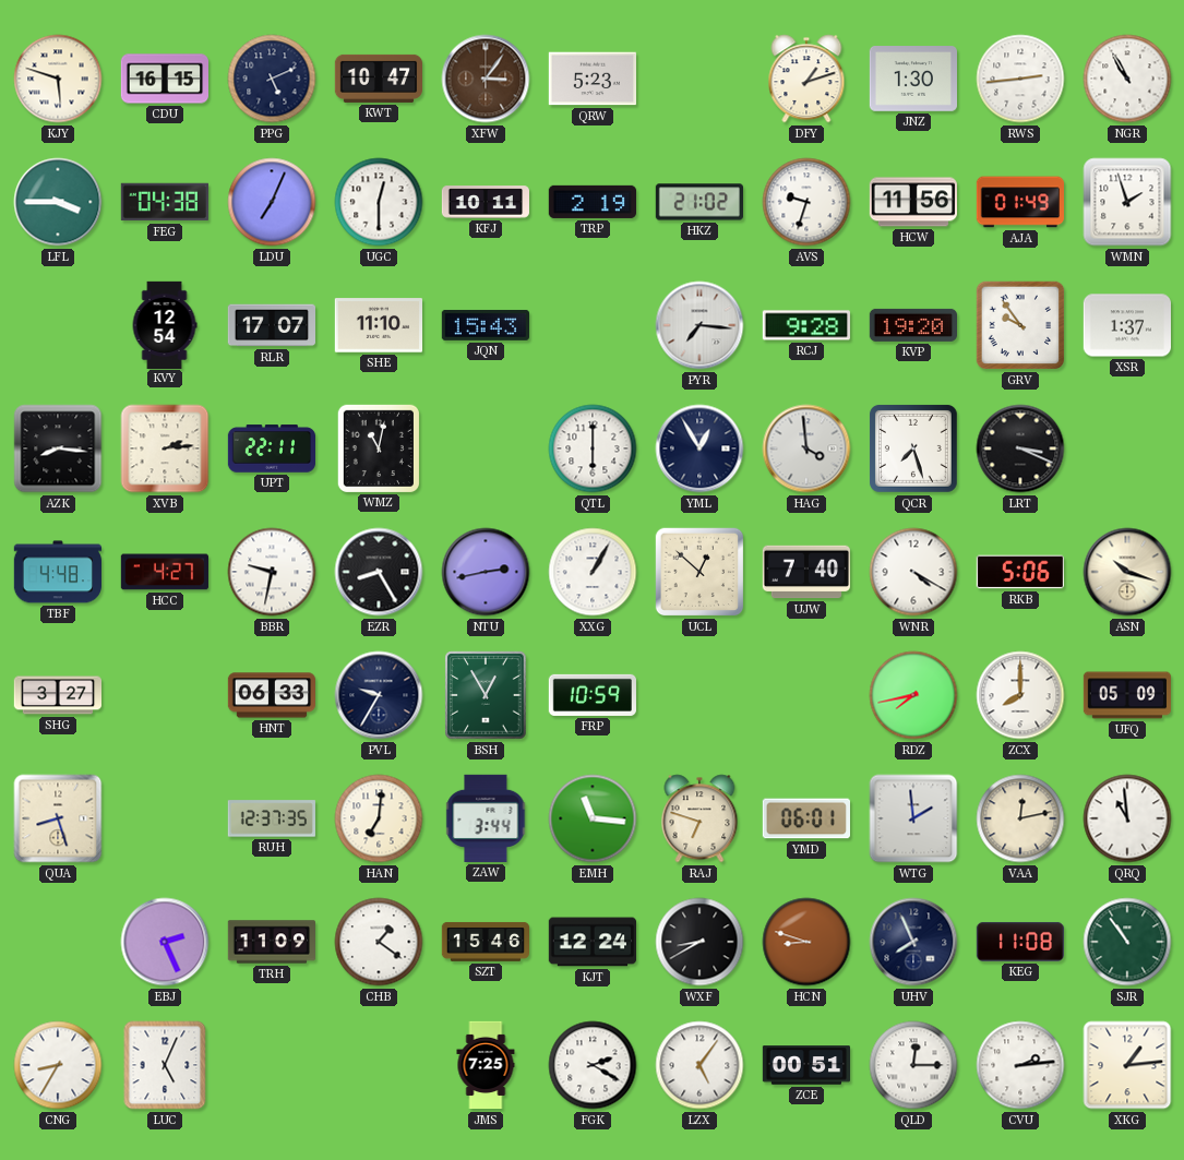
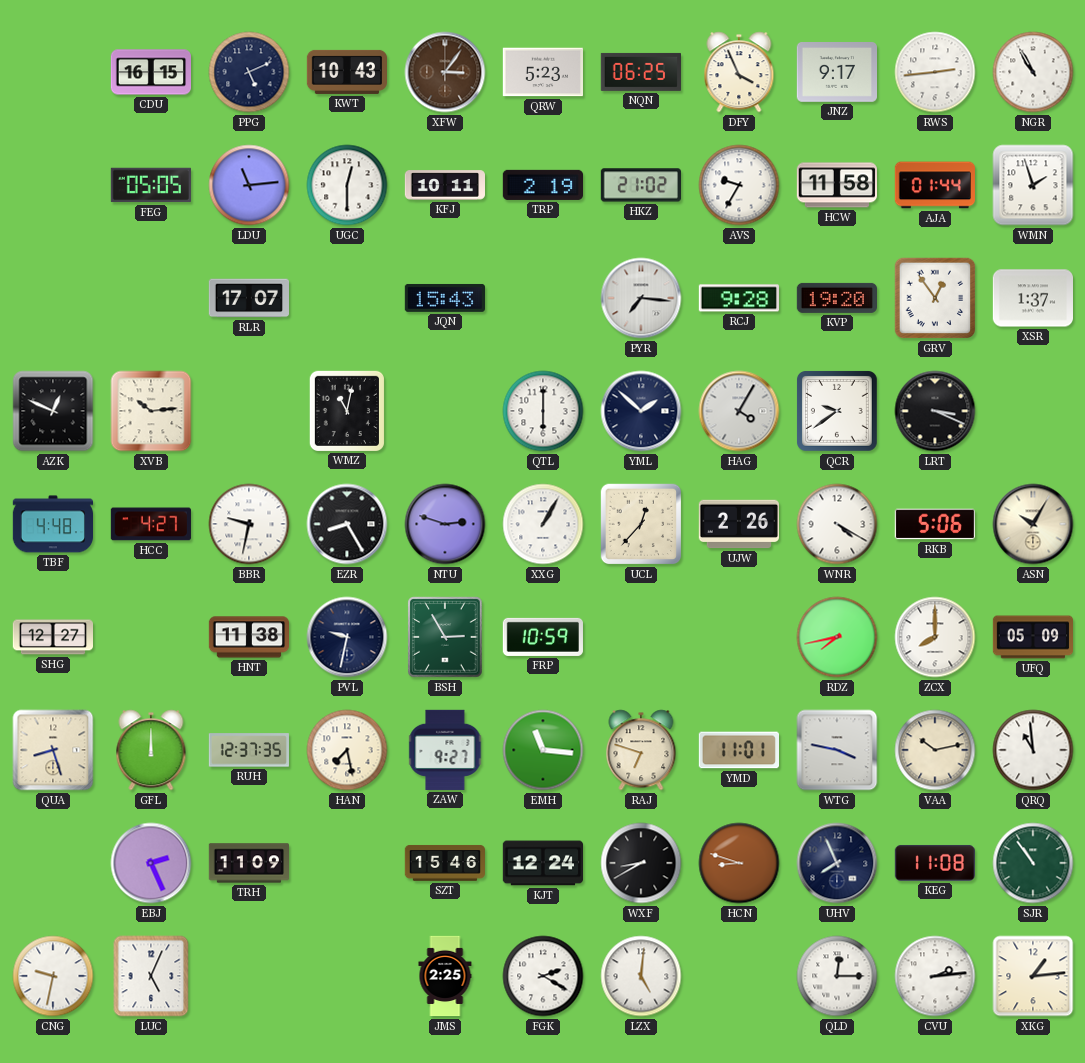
KJY: 5:48 -> none (58, 79)
KWT: 10:47 -> 10:43 (346, 72)
NQN: none -> 06:25 (640, 72)
DFY: 1:12 -> 3:56 (739, 72)
JNZ: 1:30 -> 9:17 (836, 73)
LFL: 3:45 -> none (58, 202)
FEG: 04:38 -> 05:05 (151, 185)
LDU: 7:04 -> 11:14 (249, 185)
AVS: 9:33 -> 9:35 (739, 185)
HCW: 11:56 -> 11:58 (836, 185)
AJA: 01:49 -> 01:44 (935, 185)
KVY: 12:54 -> none (165, 324)
SHE: 11:10 -> none (378, 325)
GRV: 9:54 -> 12:54 (935, 298)
AZK: 8:16 -> 12:49 (53, 411)
XVB: 2:14 -> 10:14 (151, 411)
UPT: 22:11 -> none (271, 449)
YML: 12:55 -> 1:52 (641, 411)
HAG: 3:59 -> 4:05 (739, 411)
QCR: 7:27 -> 9:39 (837, 411)
NTU: 2:43 -> 2:48 (445, 524)
UCL: 12:52 -> 12:37 (641, 524)
UJW: 7:40 -> 2:26 (738, 524)
ASN: 10:18 -> 10:05 (1033, 524)
SHG: 3:27 -> 12:27 (52, 637)
HNT: 06:33 -> 11:38 (248, 637)
PVL: 9:35 -> 9:32 (347, 637)
BSH: 12:55 -> 2:55 (445, 637)
GFL: none -> 12:00 (151, 750)
HAN: 7:01 -> 7:28 (347, 750)
ZAW: 3:44 -> 9:27 (445, 750)
YMD: 06:01 -> 11:01 (738, 750)
WTG: 1:59 -> 3:47 (837, 750)
VAA: 12:13 -> 10:13 (935, 750)
CHB: 1:21 -> none (379, 942)
CNG: 8:35 -> 9:32 (53, 976)
JMS: 7:25 -> 2:25 (445, 976)
LZX: 5:06 -> 5:01 (641, 976)
ZCE: 00:51 -> none (805, 1065)
